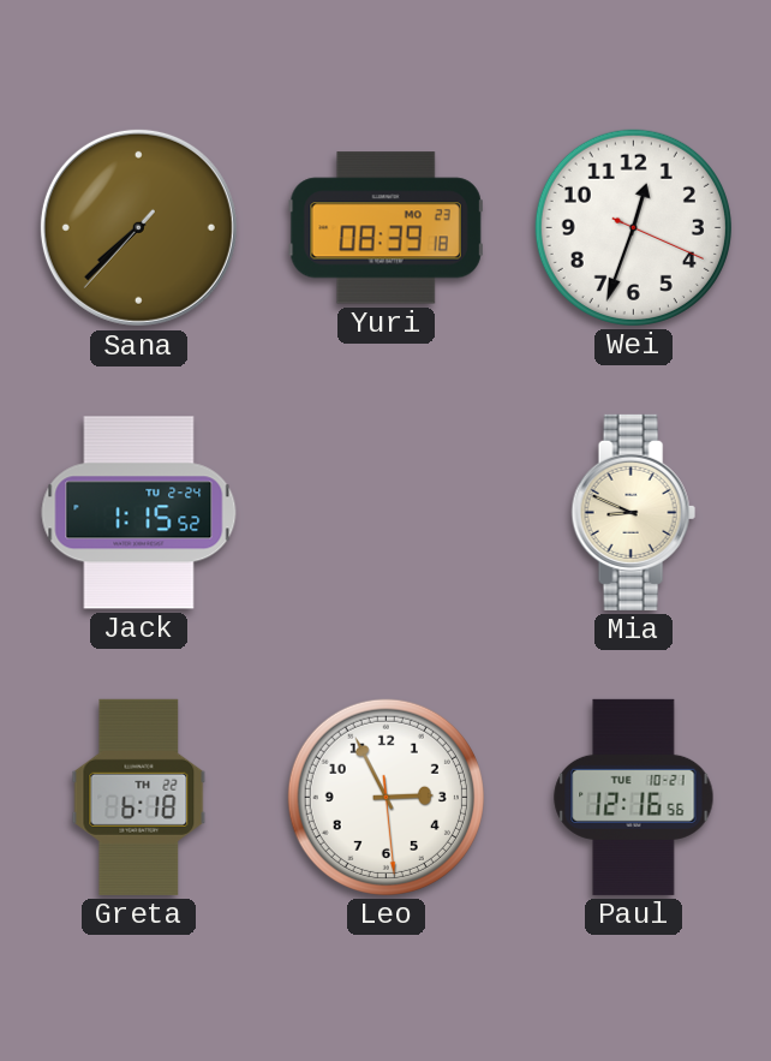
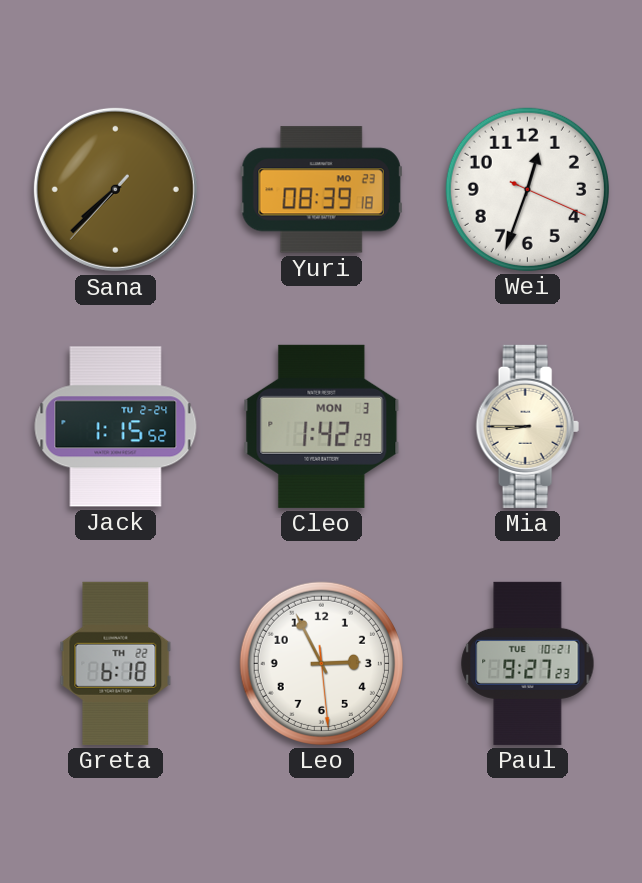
Cleo: none -> 1:42 (322, 426)
Mia: 8:49 -> 8:45 (527, 426)
Paul: 12:16 -> 9:27 (528, 663)
